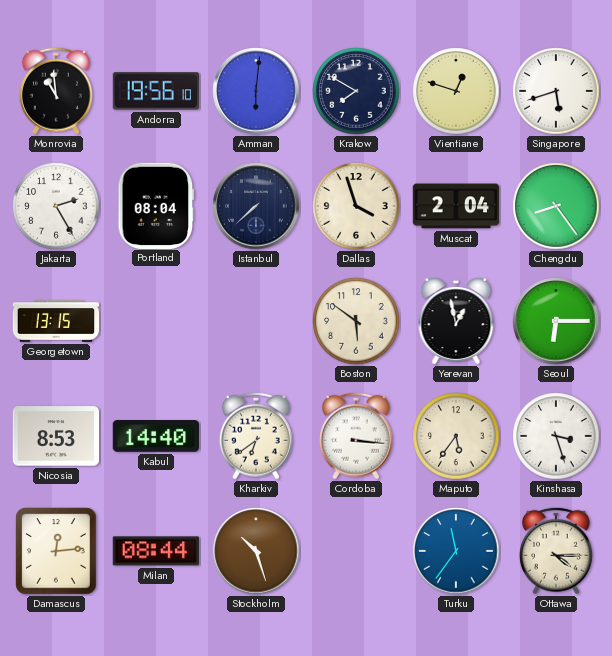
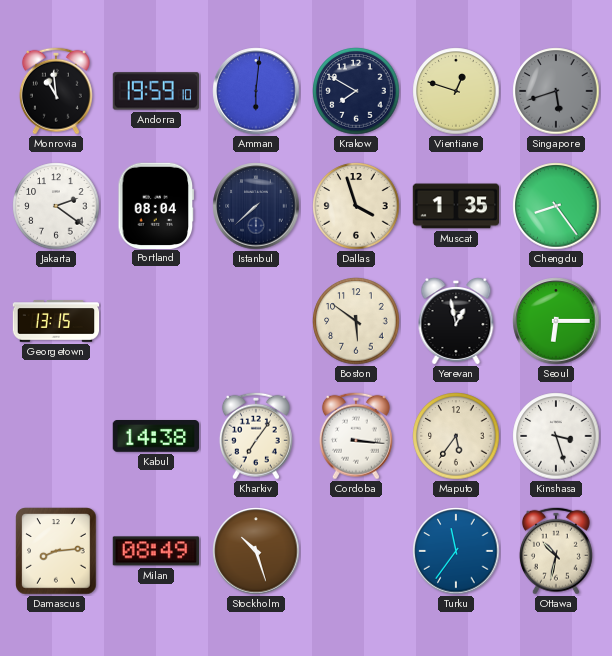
Andorra: 19:56 -> 19:59 (156, 91)
Singapore dial: white -> grey (556, 91)
Jakarta: 2:25 -> 2:21 (56, 206)
Muscat: 2:04 -> 1:35 (456, 206)
Nicosia: 8:53 -> none (56, 436)
Kabul: 14:40 -> 14:38 (156, 437)
Kharkiv: 6:39 -> 7:06 (256, 436)
Damascus: 12:14 -> 8:14 (56, 551)
Milan: 08:44 -> 08:49 (155, 551)
Ottawa: 4:15 -> 10:32 (556, 551)
